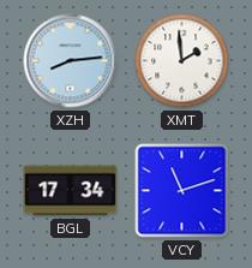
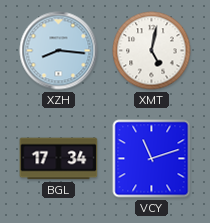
XZH: 8:14 -> 8:16 (59, 51)
XMT: 1:59 -> 5:02 (152, 51)
